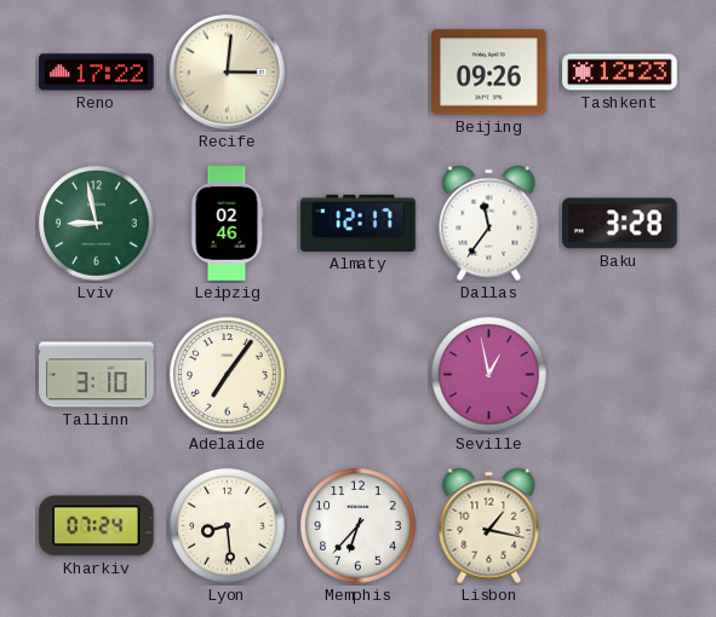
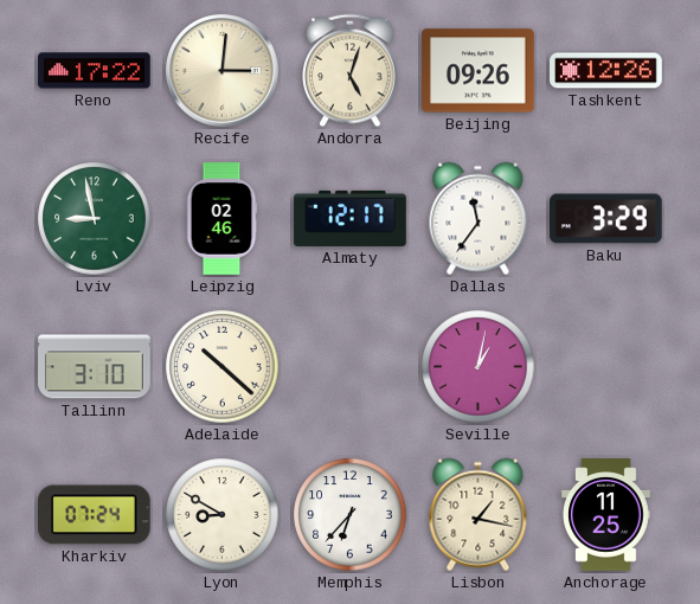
Andorra: none -> 5:03 (351, 71)
Tashkent: 12:23 -> 12:26 (606, 71)
Baku: 3:28 -> 3:29 (606, 219)
Adelaide: 7:06 -> 10:22 (223, 367)
Seville: 12:58 -> 1:02 (479, 367)
Lyon: 8:29 -> 8:50 (223, 515)
Anchorage: none -> 11:25 (606, 515)
